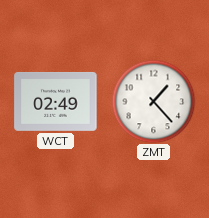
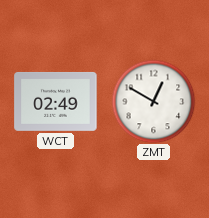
ZMT: 1:23 -> 12:50 (153, 101)
